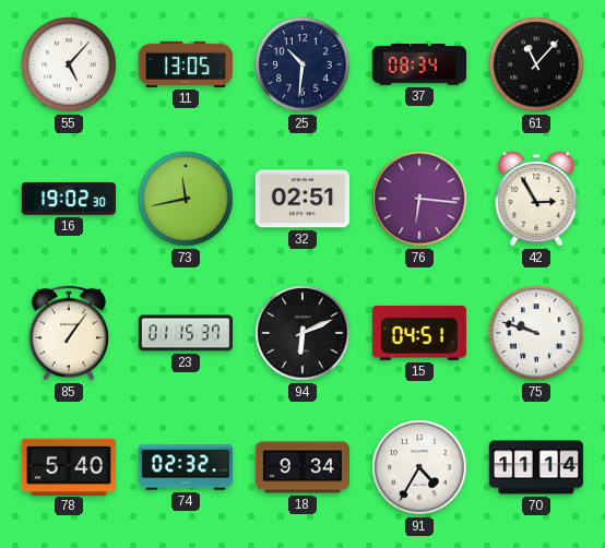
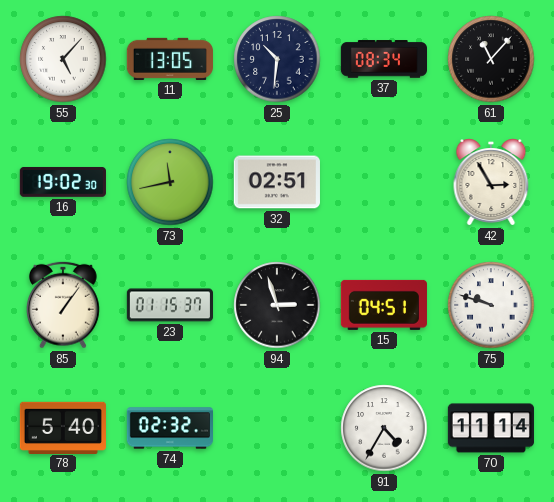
76: 6:16 -> none (419, 199)
94: 6:11 -> 2:57 (277, 305)
18: 9:34 -> none (301, 467)
